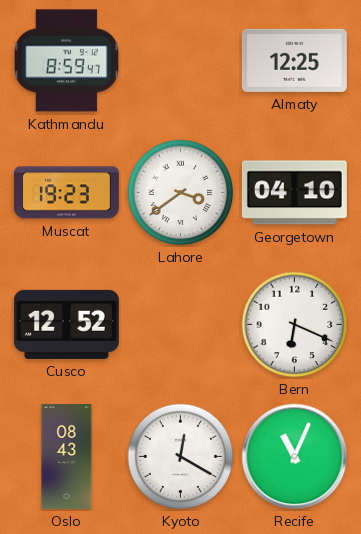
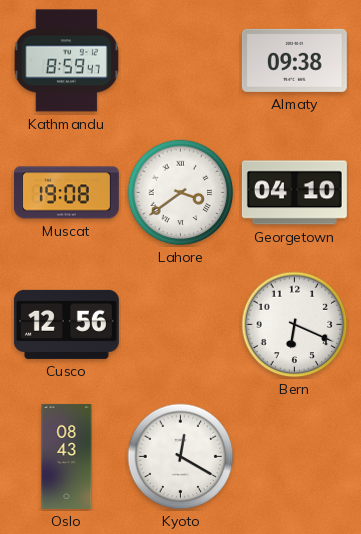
Almaty: 12:25 -> 09:38 (294, 60)
Muscat: 19:23 -> 19:08 (66, 193)
Cusco: 12:52 -> 12:56 (66, 324)
Recife: 11:04 -> none (295, 457)
